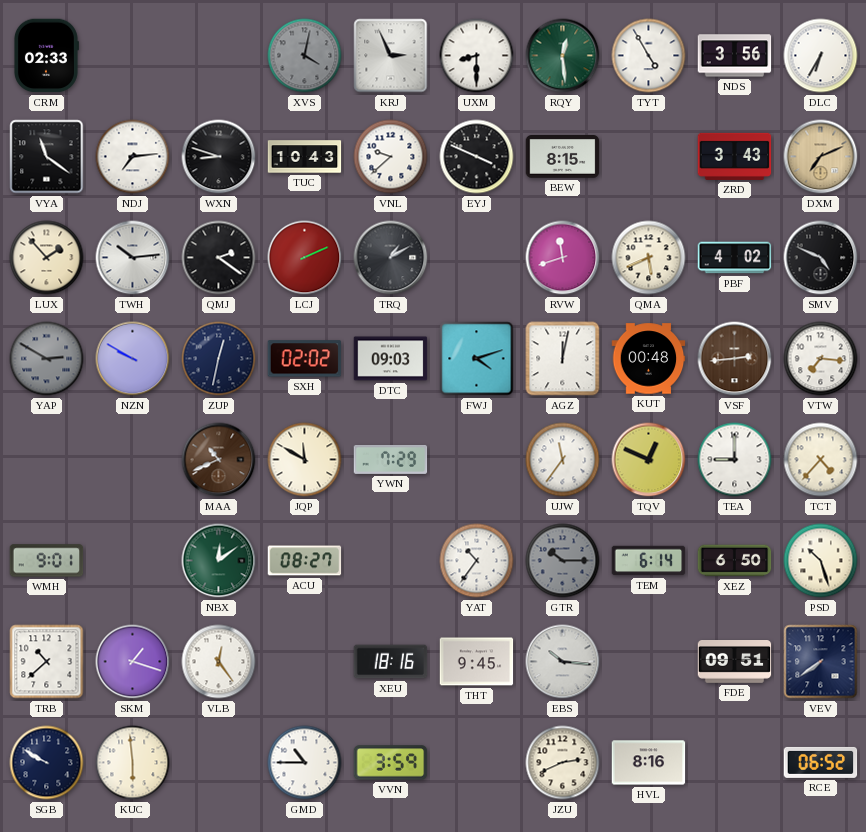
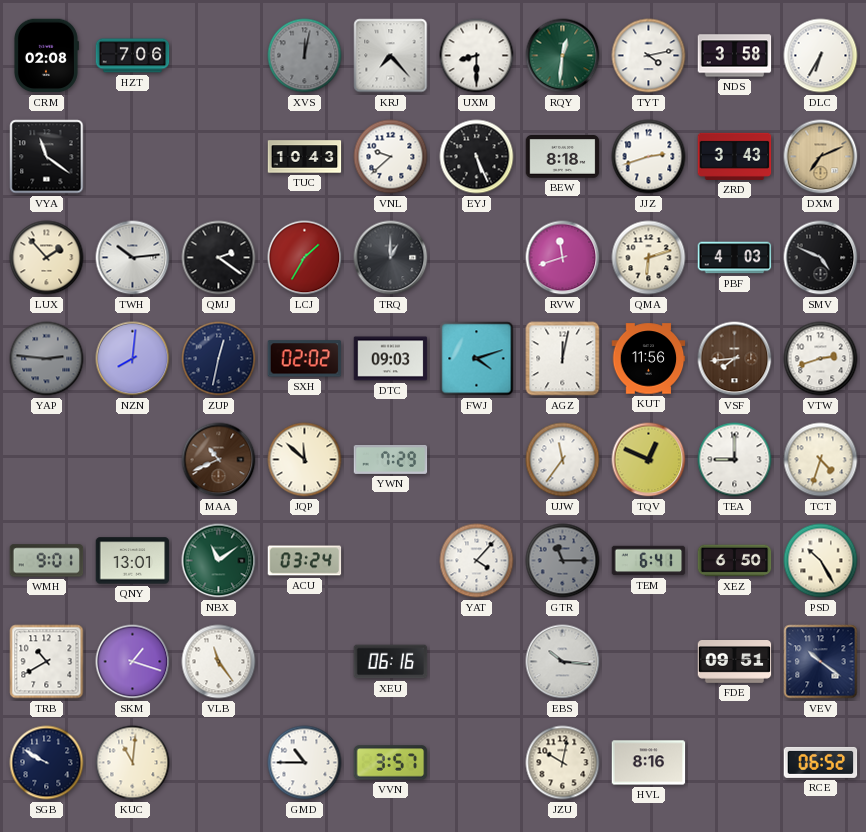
CRM: 02:33 -> 02:08 (46, 56)
HZT: none -> 7:06 (133, 56)
XVS: 4:02 -> 12:02 (305, 56)
KRJ: 2:56 -> 7:23 (391, 56)
RQY: 12:29 -> 12:31 (563, 56)
TYT: 4:55 -> 4:13 (649, 56)
NDS: 3:56 -> 3:58 (735, 56)
NDJ: 7:14 -> none (133, 157)
WXN: 8:48 -> none (219, 157)
EYJ: 3:49 -> 5:26 (477, 157)
BEW: 8:15 -> 8:18 (563, 157)
JJZ: none -> 2:42 (649, 157)
LCJ: 2:11 -> 1:35 (305, 258)
TRQ: 1:10 -> 1:00 (391, 258)
QMA: 5:41 -> 6:12 (649, 258)
PBF: 4:02 -> 4:03 (735, 258)
YAP: 2:50 -> 2:46 (47, 359)
NZN: 9:50 -> 8:01 (133, 359)
KUT: 00:48 -> 11:56 (649, 359)
VSF: 2:44 -> 7:44 (735, 359)
VTW: 7:16 -> 2:42 (821, 359)
JQP: 11:50 -> 11:52 (305, 460)
TCT: 4:37 -> 4:33 (821, 460)
QNY: none -> 13:01 (133, 561)
NBX: 12:09 -> 11:09 (219, 561)
ACU: 08:27 -> 03:24 (305, 561)
YAT: 10:36 -> 4:07 (477, 561)
GTR: 10:15 -> 11:15 (563, 561)
TEM: 6:14 -> 6:41 (649, 561)
PSD: 10:27 -> 10:25 (821, 561)
TRB: 10:38 -> 10:40 (47, 662)
VLB: 12:24 -> 11:24 (219, 662)
XEU: 18:16 -> 06:16 (391, 662)
THT: 9:45 -> none (477, 662)
VEV: 7:39 -> 10:21 (821, 662)
KUC: 5:59 -> 11:01 (133, 763)
VVN: 3:59 -> 3:57 (391, 763)
JZU: 2:41 -> 10:02 (563, 763)
